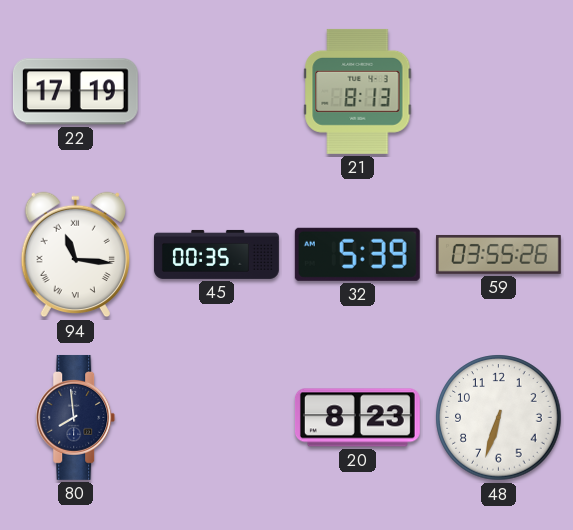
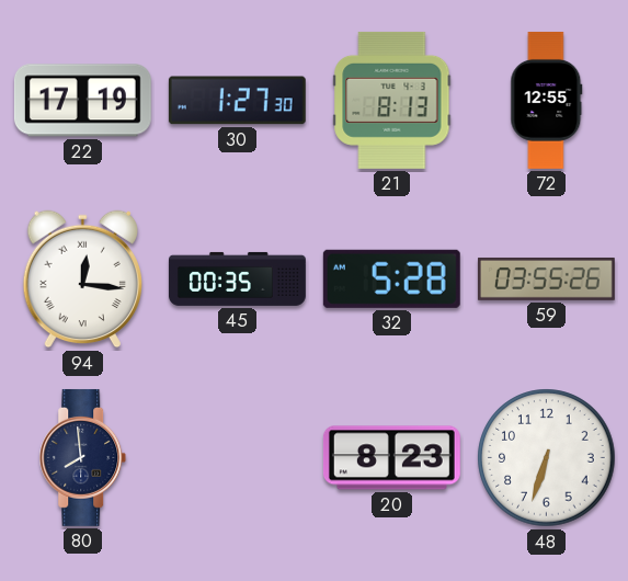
30: none -> 1:27 (237, 101)
72: none -> 12:55 (547, 100)
94: 11:16 -> 12:16 (82, 280)
32: 5:39 -> 5:28 (391, 278)
